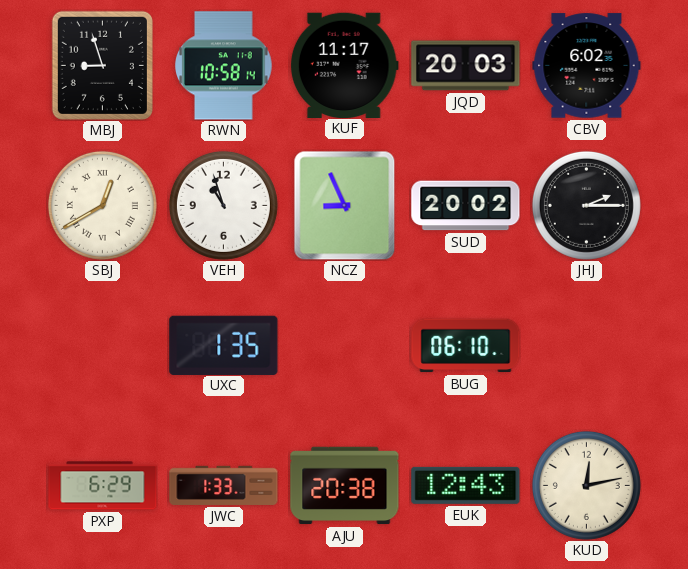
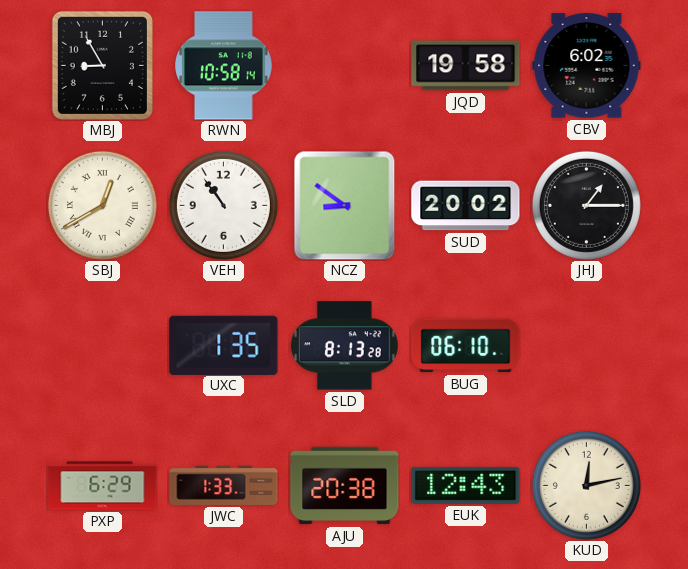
MBJ: 8:57 -> 8:55 (102, 65)
KUF: 11:17 -> none (344, 65)
JQD: 20:03 -> 19:58 (466, 66)
VEH: 10:57 -> 10:54 (223, 205)
NCZ: 8:56 -> 8:51 (345, 205)
JHJ: 2:15 -> 1:15 (586, 205)
SLD: none -> 8:13 (344, 346)
